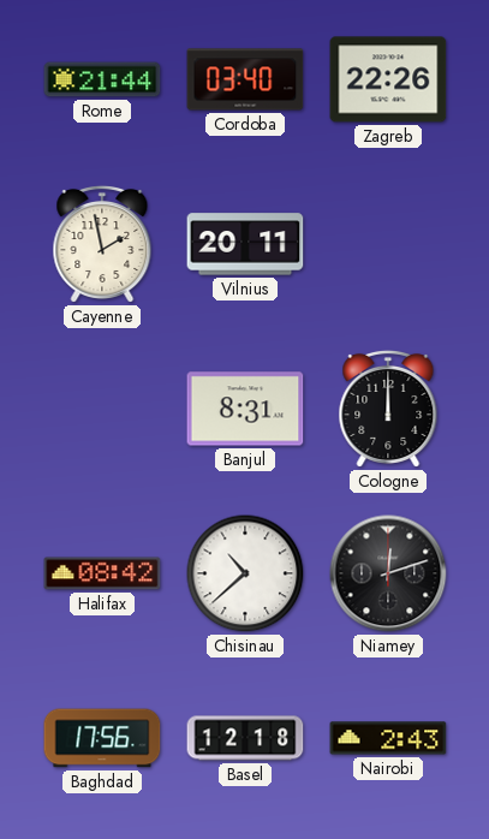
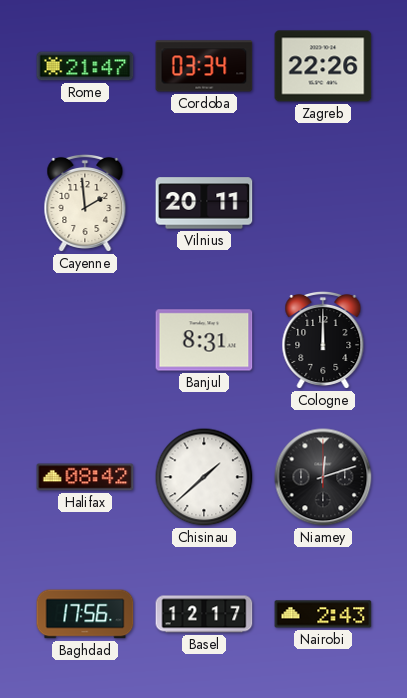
Rome: 21:44 -> 21:47 (85, 66)
Cordoba: 03:40 -> 03:34 (204, 66)
Cayenne: 1:58 -> 1:59 (85, 203)
Chisinau: 10:38 -> 1:38 (204, 477)
Basel: 12:18 -> 12:17 (204, 614)
